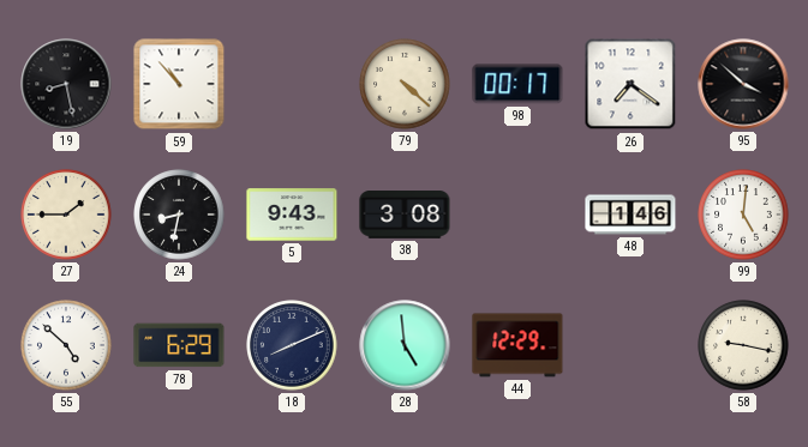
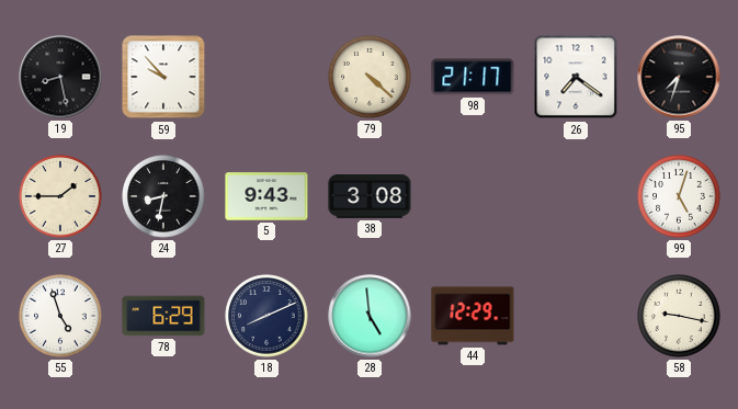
59: 10:53 -> 9:53 (163, 77)
98: 00:17 -> 21:17 (473, 77)
95: 3:52 -> 7:33 (679, 77)
48: 1:46 -> none (630, 215)
99: 5:01 -> 5:03 (679, 196)
55: 4:52 -> 4:57 (60, 316)
